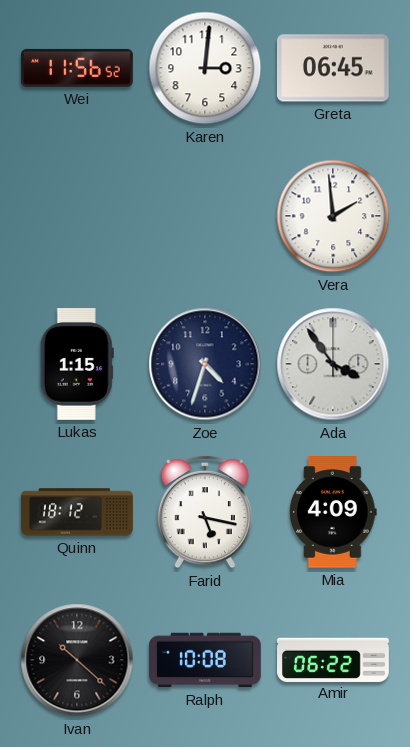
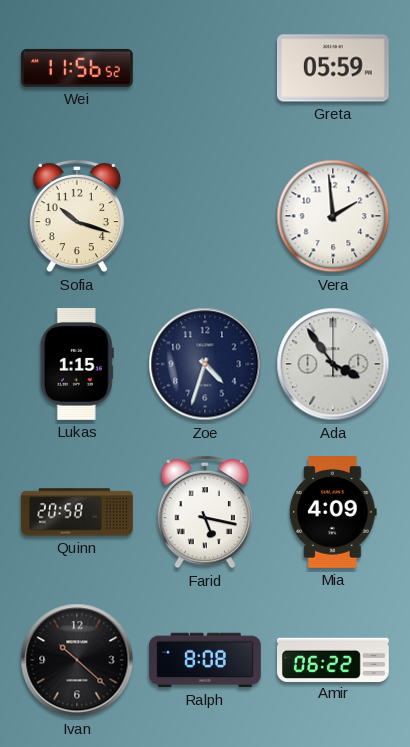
Karen: 3:01 -> none (205, 68)
Greta: 06:45 -> 05:59 (333, 68)
Sofia: none -> 10:18 (77, 216)
Quinn: 18:12 -> 20:58 (77, 512)
Ralph: 10:08 -> 8:08 (205, 660)
